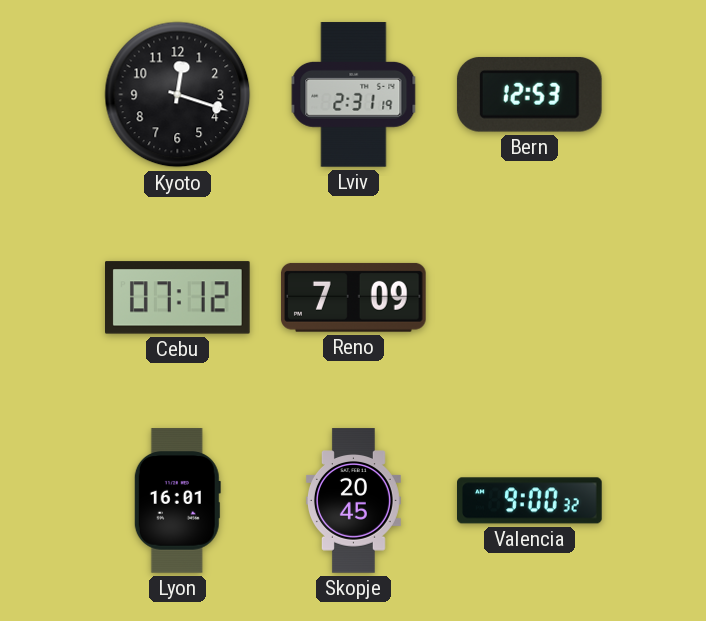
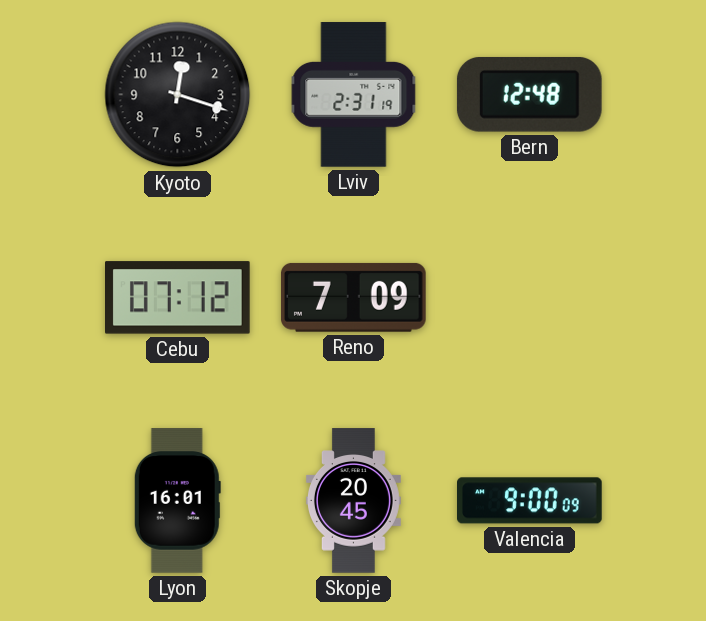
Bern: 12:53 -> 12:48 (529, 94)
Valencia: 9:00:32 -> 9:00:09 (530, 501)
